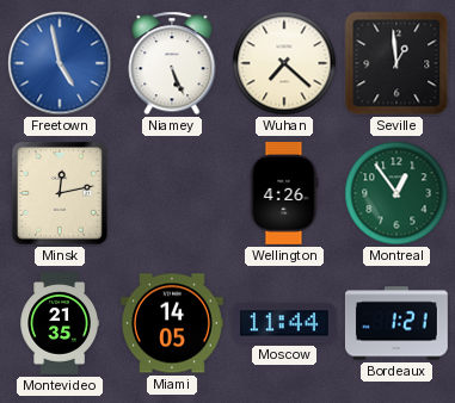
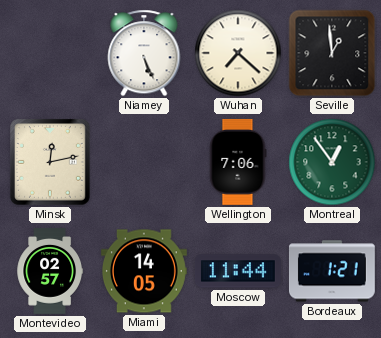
Freetown: 4:58 -> none (60, 63)
Wellington: 4:26 -> 7:06 (238, 162)
Montevideo: 21:35 -> 02:57 (49, 272)
